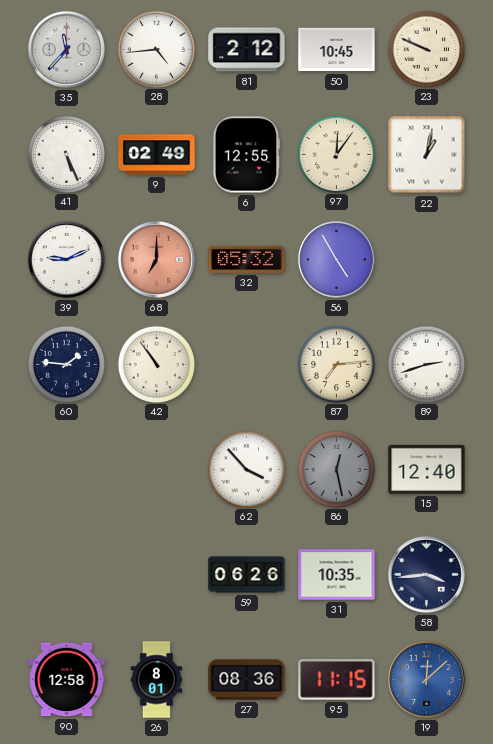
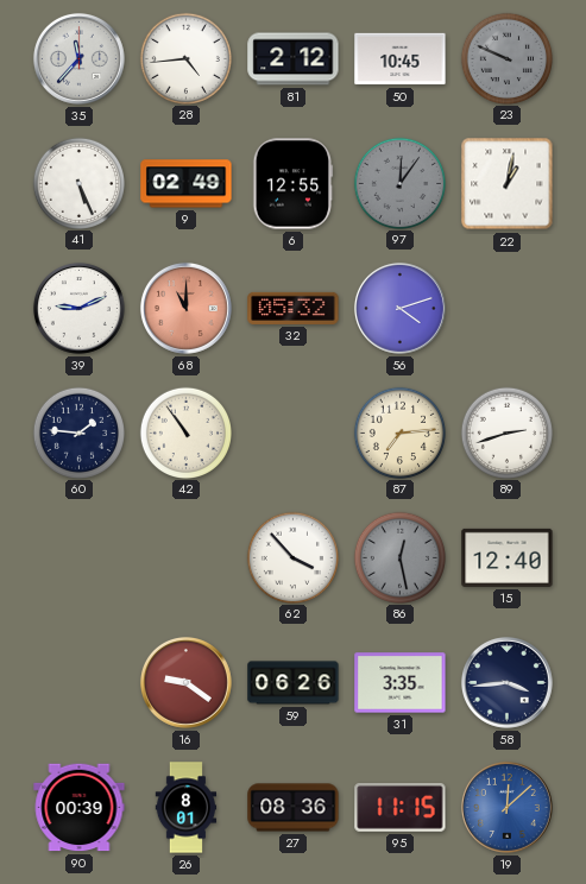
23 dial: cream -> grey (506, 58)
97 dial: cream -> grey (399, 183)
68: 7:00 -> 11:00 (185, 308)
56: 4:55 -> 4:12 (399, 308)
16: none -> 9:21 (185, 682)
31: 10:35 -> 3:35 (401, 683)
90: 12:58 -> 00:39 (80, 808)
